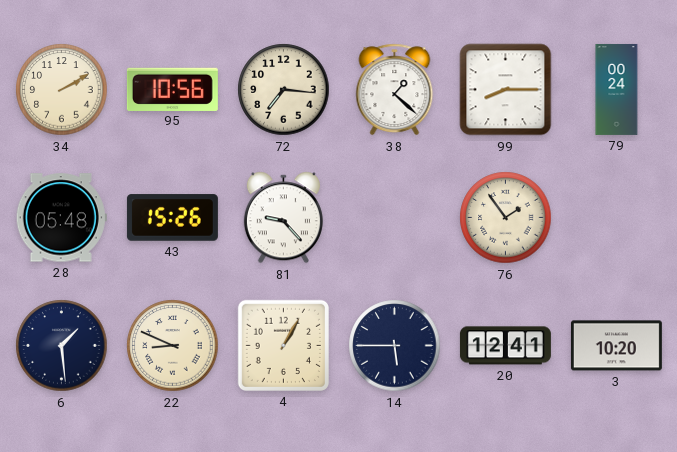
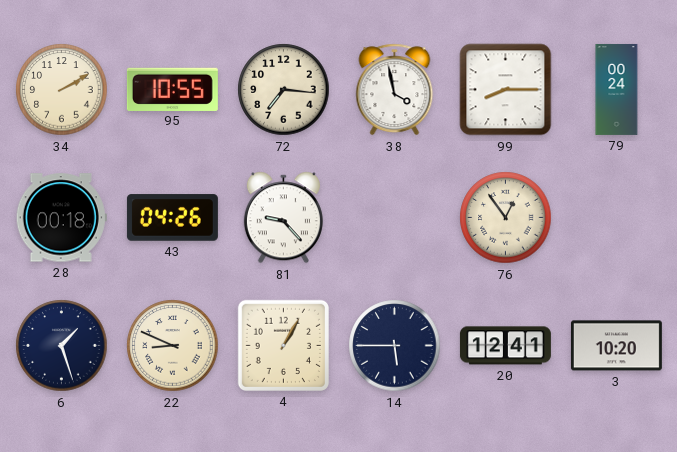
95: 10:56 -> 10:55 (172, 89)
38: 1:22 -> 3:58 (395, 90)
28: 05:48 -> 00:18 (61, 218)
43: 15:26 -> 04:26 (172, 218)
76: 1:54 -> 12:54 (506, 218)
6: 1:29 -> 1:27 (62, 346)
